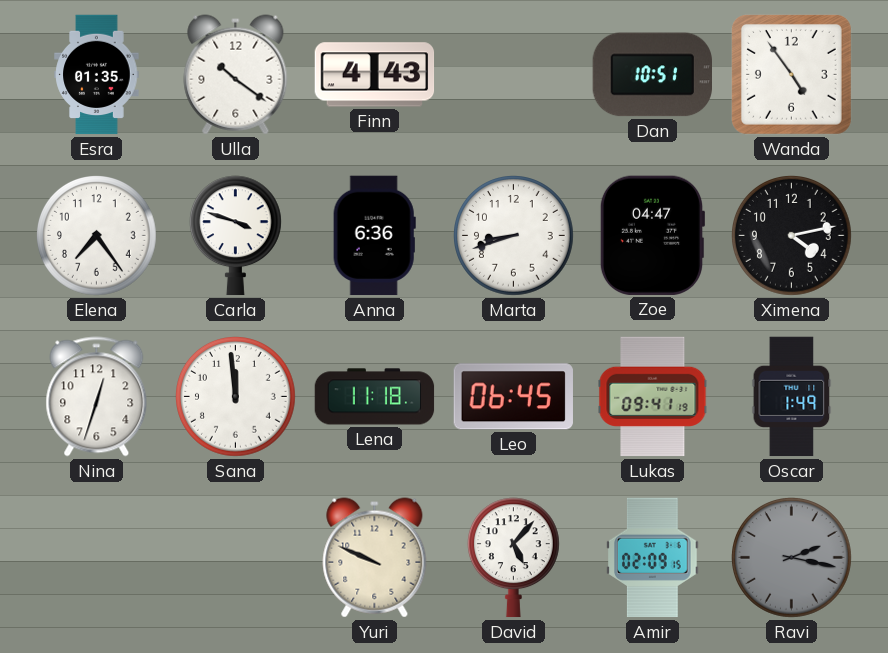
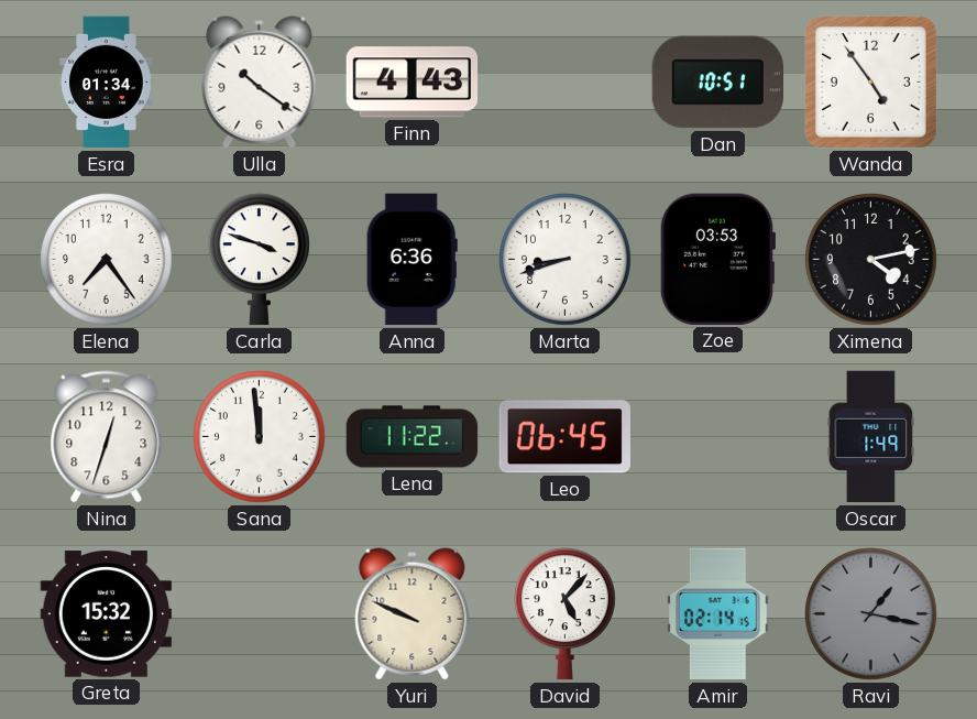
Esra: 01:35 -> 01:34 (107, 83)
Zoe: 04:47 -> 03:53 (716, 259)
Lena: 11:18 -> 11:22 (413, 437)
Lukas: 09:41 -> none (653, 397)
Greta: none -> 15:32 (107, 614)
Amir: 02:09 -> 02:14 (718, 614)
Ravi: 2:17 -> 1:17 (871, 614)
